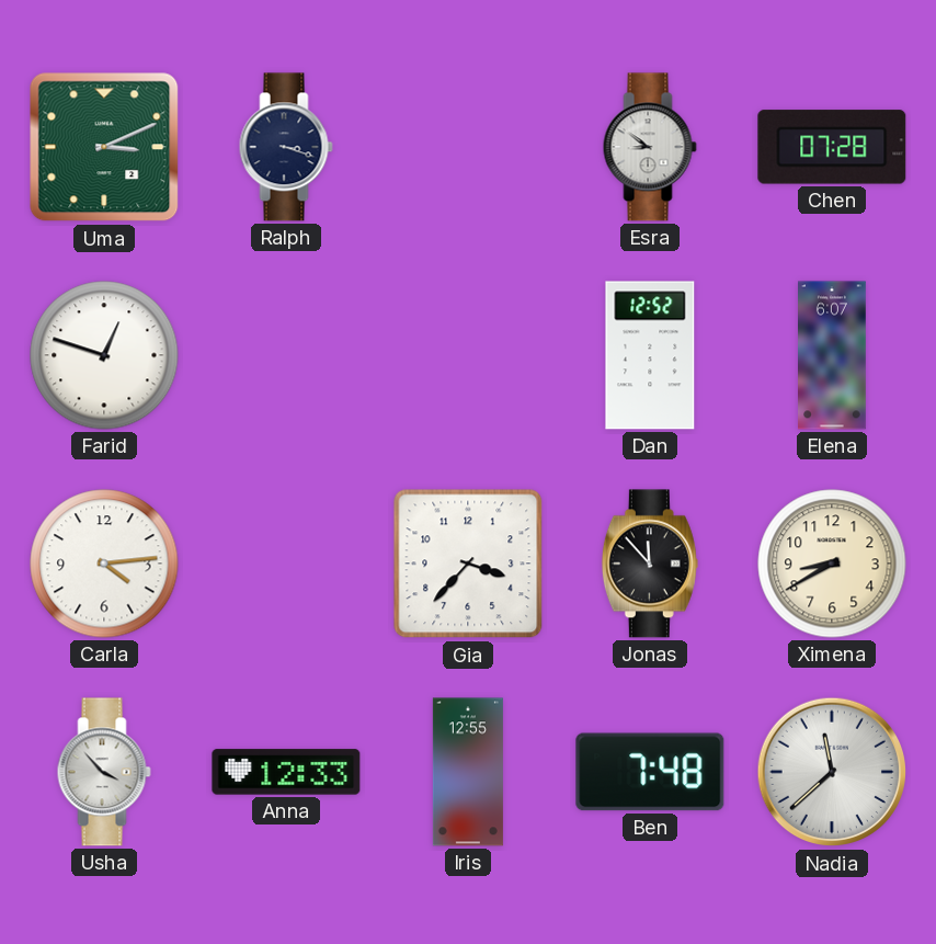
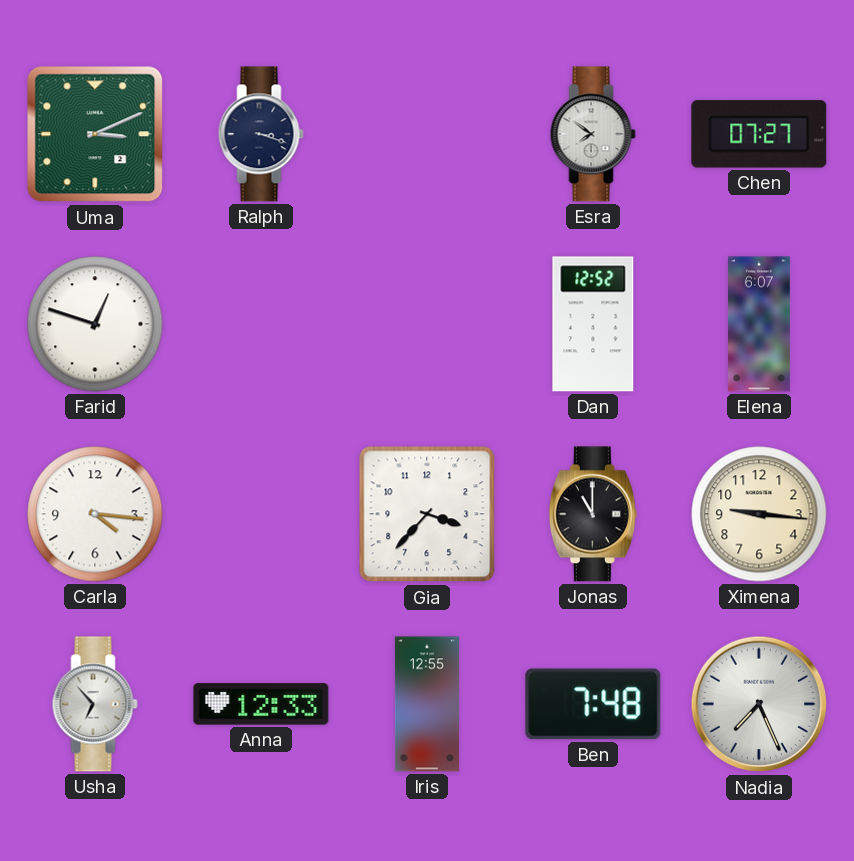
Esra: 8:51 -> 7:51 (593, 134)
Chen: 07:28 -> 07:27 (759, 134)
Carla: 4:14 -> 4:16 (95, 514)
Jonas: 11:53 -> 11:00 (593, 514)
Ximena: 8:40 -> 9:16 (759, 514)
Usha: 3:53 -> 6:53 (95, 704)
Nadia: 11:38 -> 7:26 (759, 704)
